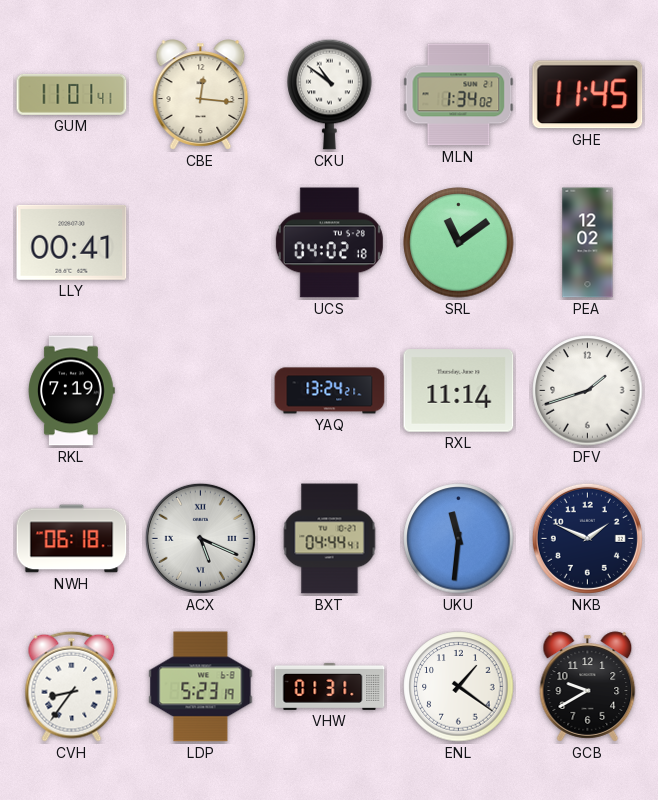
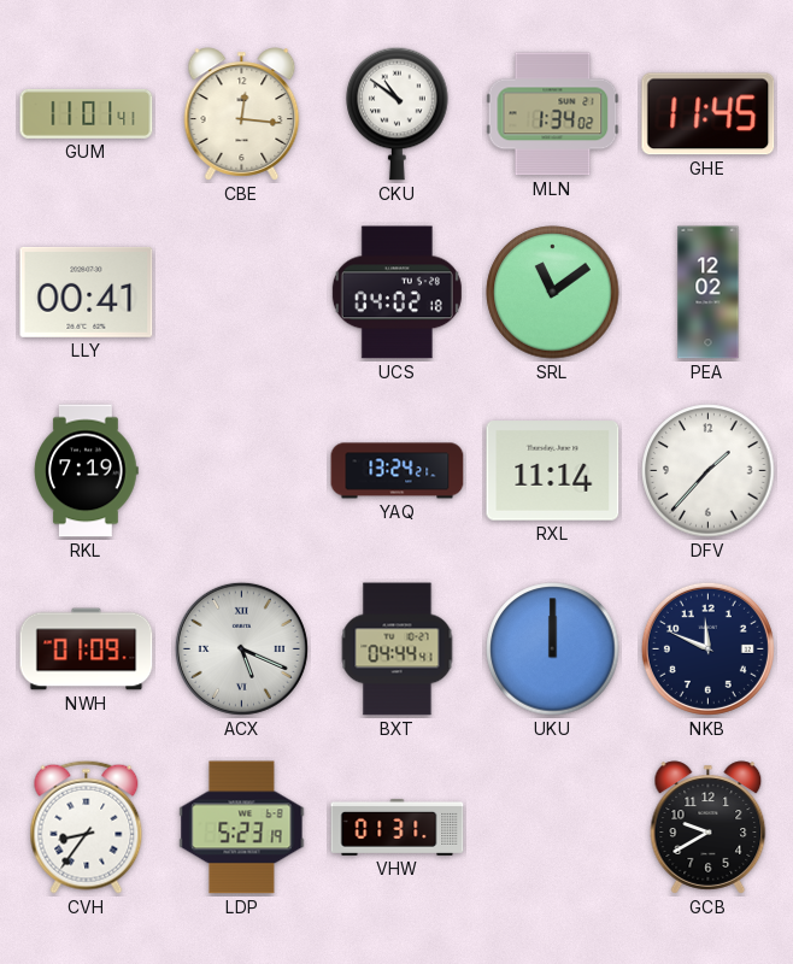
DFV: 1:42 -> 1:37 (709, 471)
NWH: 06:18 -> 01:09 (87, 649)
UKU: 11:31 -> 12:00 (553, 649)
NKB: 1:49 -> 11:49 (707, 648)
ENL: 1:21 -> none (459, 687)
